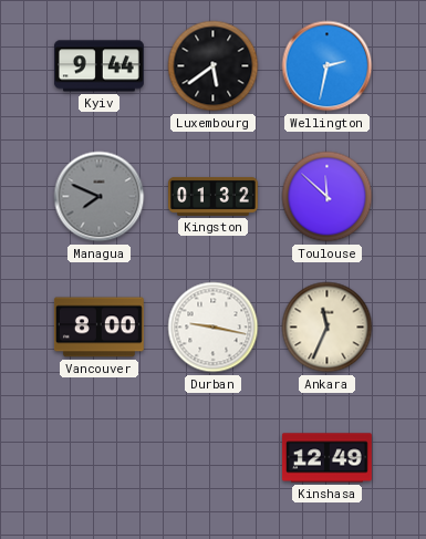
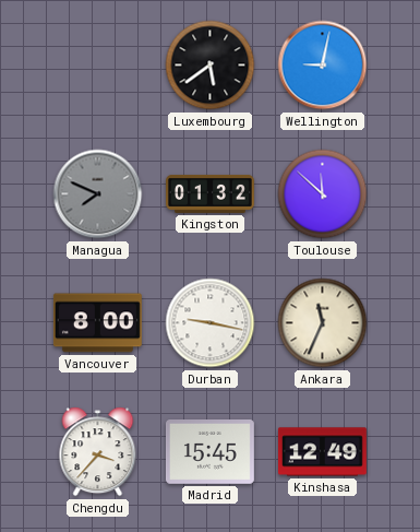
Kyiv: 9:44 -> none (98, 66)
Wellington: 2:32 -> 9:02 (323, 66)
Chengdu: none -> 3:37 (98, 452)
Madrid: none -> 15:45 (209, 452)
